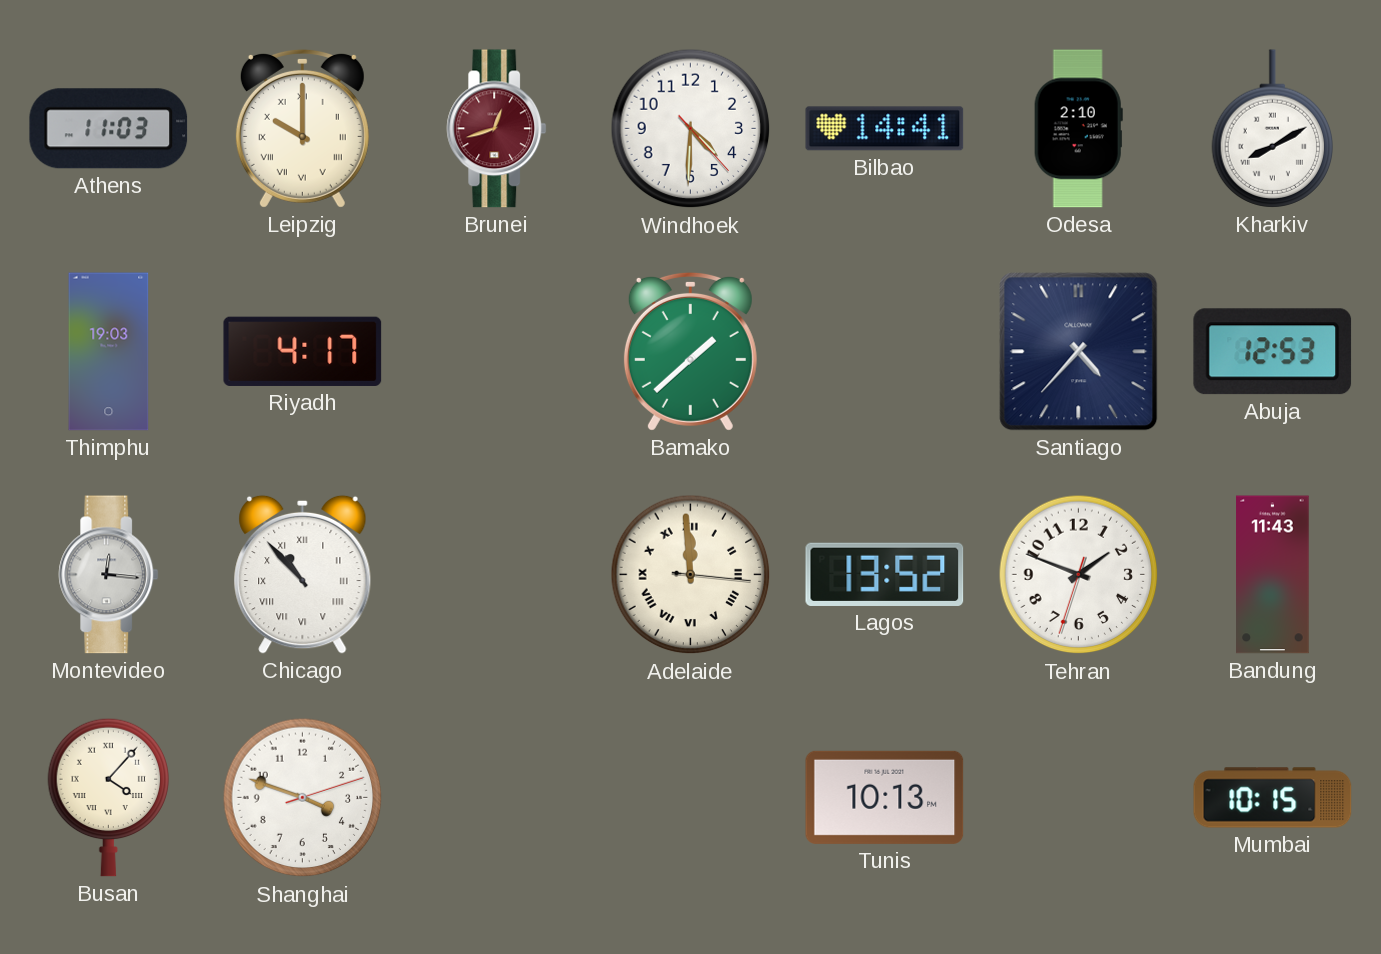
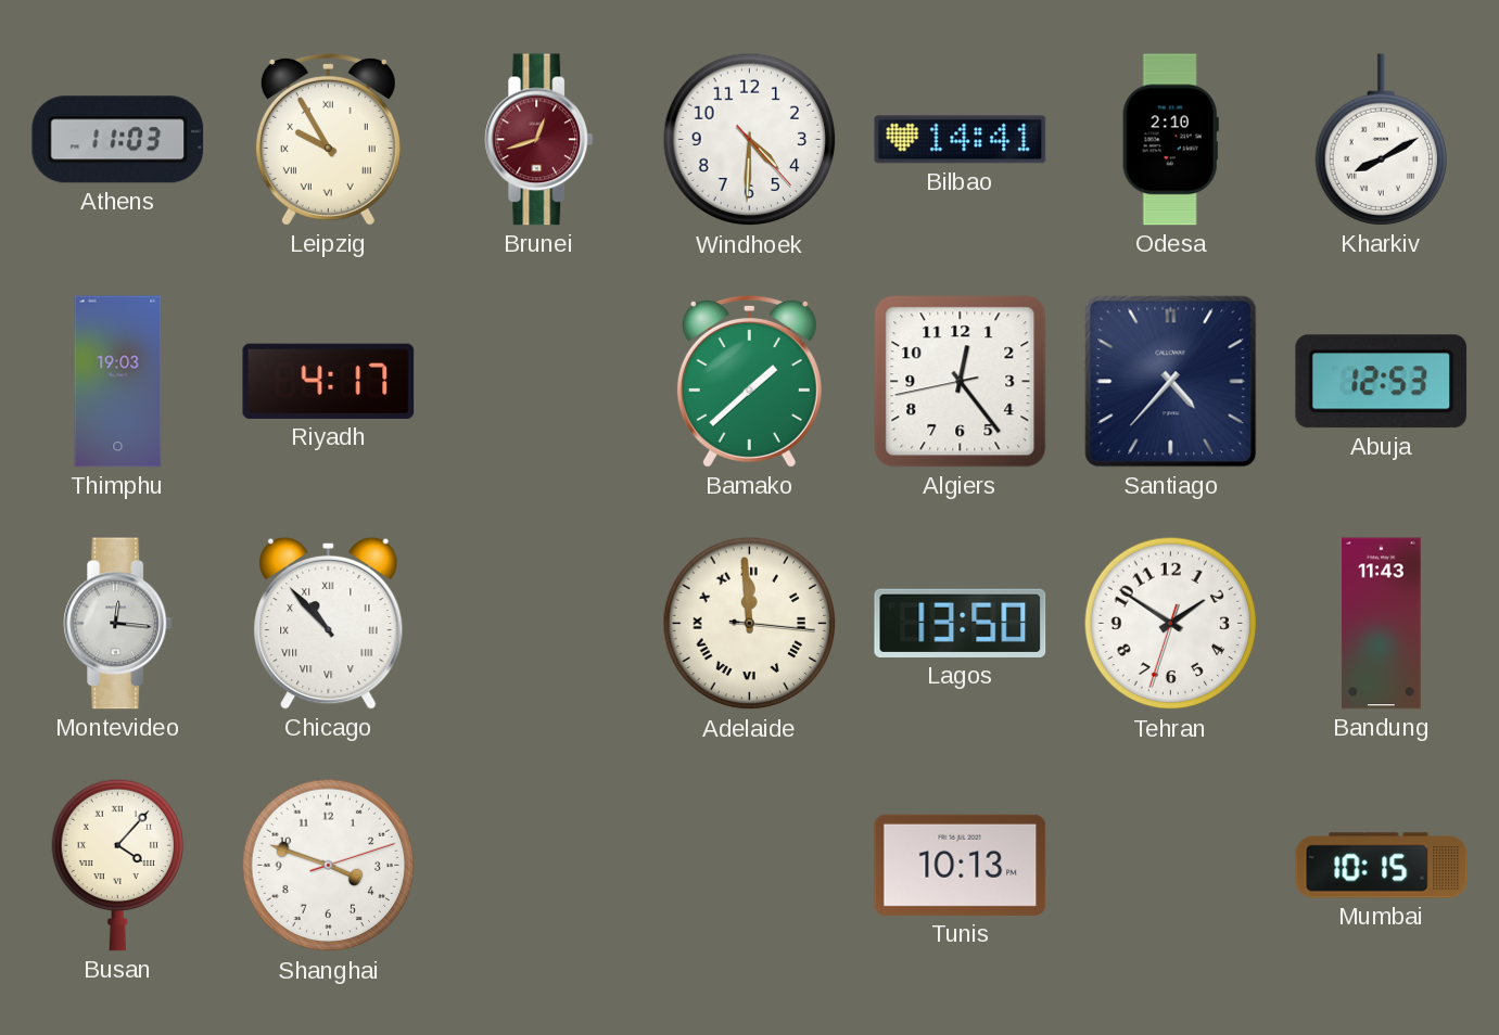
Leipzig: 10:00 -> 9:55 (328, 139)
Algiers: none -> 12:23 (961, 382)
Lagos: 13:52 -> 13:50 (961, 623)
Tehran: 1:48 -> 1:50 (1171, 624)
